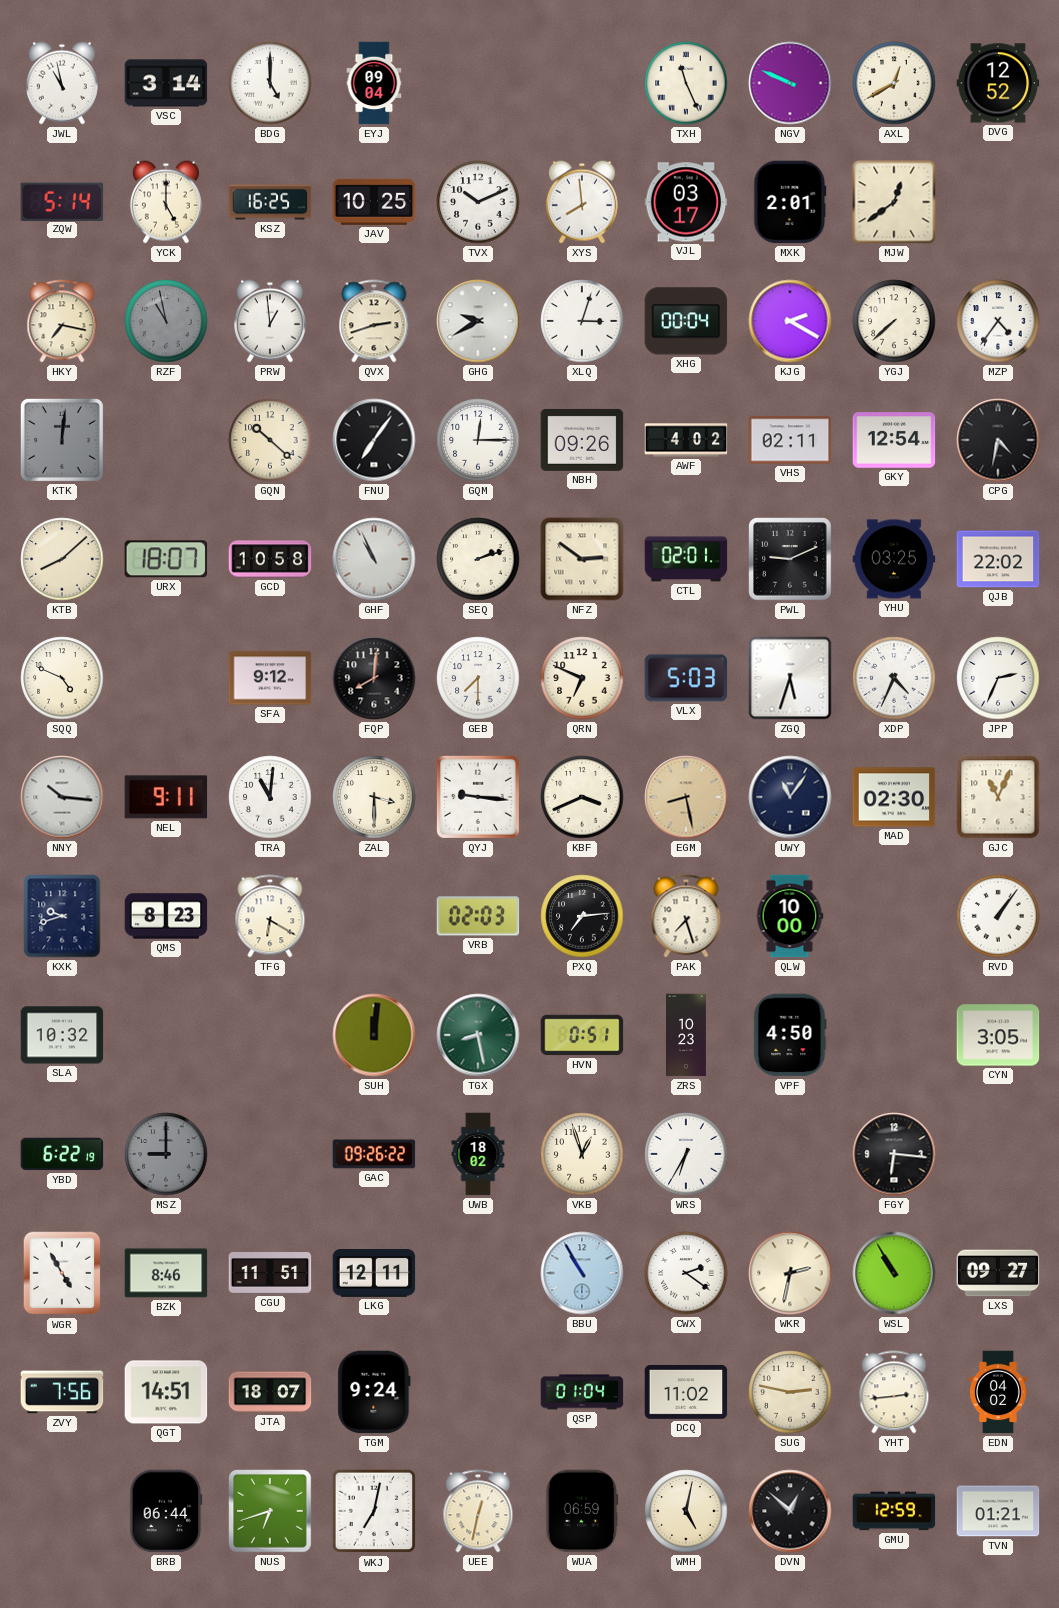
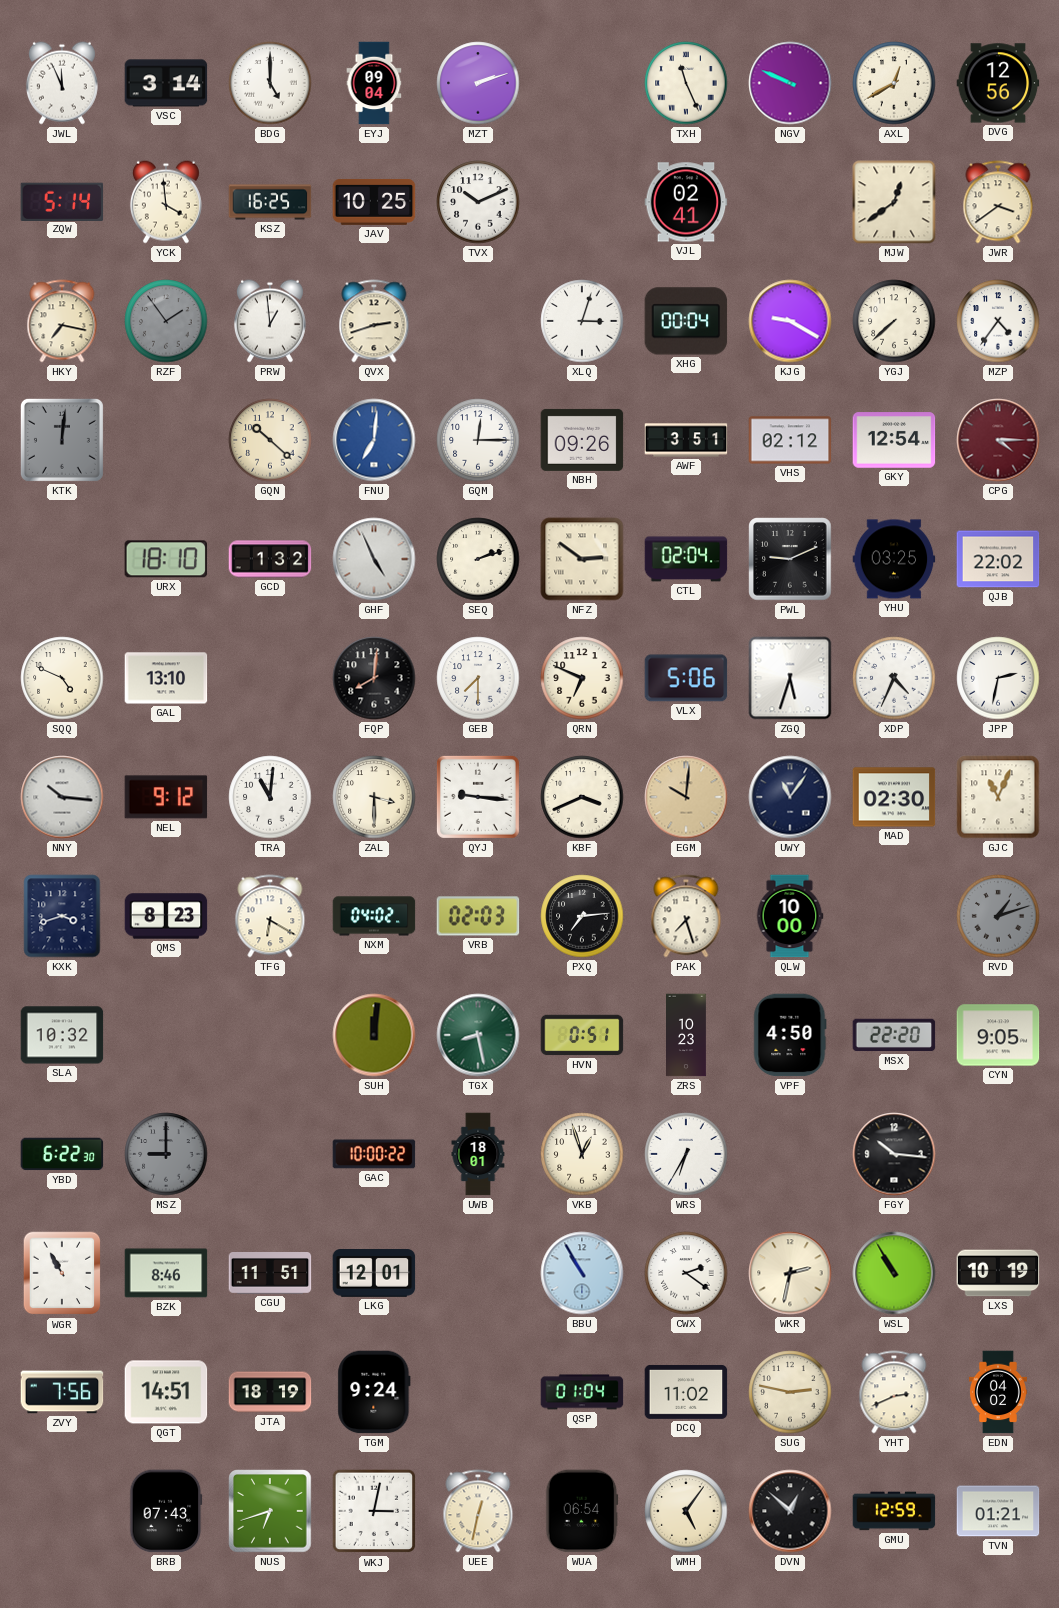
JWL: 10:58 -> 11:56 (62, 83)
MZT: none -> 2:12 (478, 83)
DVG: 12:52 -> 12:56 (998, 83)
YCK: 5:00 -> 3:59 (166, 202)
XYS: 7:59 -> none (582, 202)
VJL: 03:17 -> 02:41 (686, 202)
MXK: 2:01 -> none (790, 202)
JWR: none -> 3:39 (998, 202)
RZF: 10:58 -> 1:54 (166, 321)
GHG: 9:40 -> none (478, 321)
KJG: 2:20 -> 9:20 (790, 321)
FNU: 7:06 -> 7:01 (374, 440)
FNU dial: black -> blue (374, 440)
AWF: 4:02 -> 3:51 (686, 440)
VHS: 02:11 -> 02:12 (790, 440)
CPG: 4:32 -> 4:15 (998, 440)
CPG dial: black -> burgundy (998, 440)
KTB: 8:08 -> none (62, 559)
URX: 18:07 -> 18:10 (166, 559)
GCD: 10:58 -> 1:32 (270, 559)
GHF: 10:56 -> 4:56 (374, 559)
CTL: 02:01 -> 02:04 (686, 559)
GAL: none -> 13:10 (166, 678)
SFA: 9:12 -> none (270, 678)
VLX: 5:03 -> 5:06 (686, 678)
JPP: 2:34 -> 2:32 (998, 678)
NEL: 9:11 -> 9:12 (166, 797)
EGM: 8:28 -> 10:01 (686, 797)
KXK: 9:42 -> 3:42 (62, 916)
NXM: none -> 04:02 (374, 916)
RVD: 1:06 -> 1:12 (998, 916)
RVD dial: white -> grey (998, 916)
MSX: none -> 22:20 (894, 1035)
CYN: 3:05 -> 9:05 (998, 1035)
YBD: 6:22:19 -> 6:22:30 (62, 1154)
GAC: 09:26 -> 10:00 (374, 1154)
UWB: 18:02 -> 18:01 (478, 1154)
FGY: 6:16 -> 10:16 (894, 1154)
WGR: 4:55 -> 10:55 (62, 1273)
LKG: 12:11 -> 12:01 (374, 1274)
LXS: 09:27 -> 10:19 (998, 1273)
JTA: 18:07 -> 18:19 (270, 1392)
YHT: 2:44 -> 2:41 (894, 1392)
BRB: 06:44 -> 07:43 (166, 1511)
WKJ: 7:02 -> 3:02 (374, 1511)
WUA: 06:59 -> 06:54 (582, 1511)
WMH: 5:02 -> 5:06 (686, 1511)
